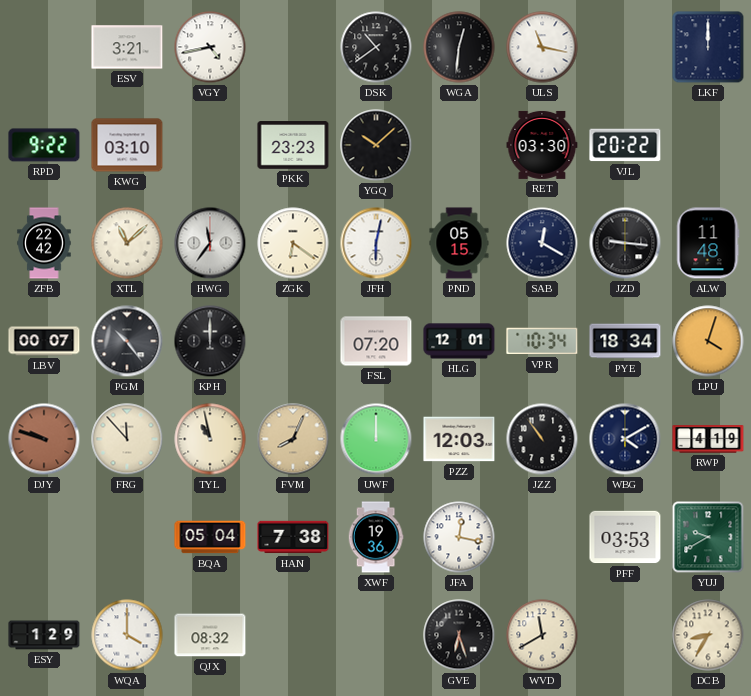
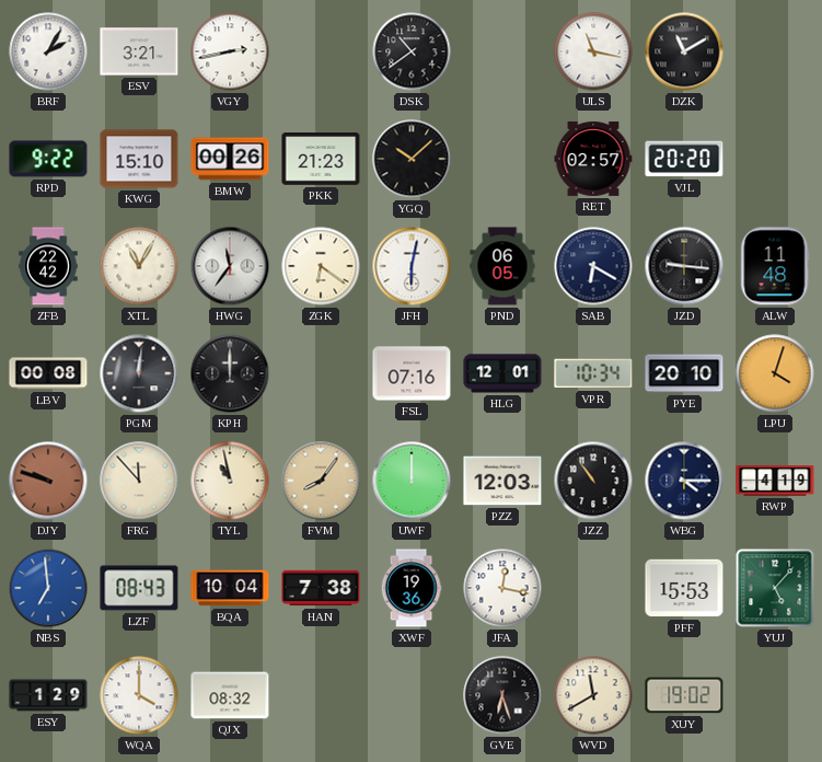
BRF: none -> 2:05 (48, 51)
VGY: 4:43 -> 2:43 (230, 51)
WGA: 12:31 -> none (459, 47)
DZK: none -> 11:10 (684, 51)
LKF: 12:00 -> none (708, 47)
KWG: 03:10 -> 15:10 (139, 159)
BMW: none -> 00:26 (230, 159)
PKK: 23:23 -> 21:23 (321, 159)
RET: 03:30 -> 02:57 (593, 159)
VJL: 20:22 -> 20:20 (684, 159)
XTL: 11:08 -> 11:05 (139, 266)
PND: 05:15 -> 06:05 (502, 266)
SAB: 12:20 -> 6:20 (593, 266)
LBV: 00:07 -> 00:08 (48, 373)
PGM: 10:24 -> 12:01 (139, 373)
FSL: 07:20 -> 07:16 (412, 373)
PYE: 18:34 -> 20:10 (684, 373)
FVM: 8:04 -> 8:06 (321, 481)
WBG: 4:10 -> 4:15 (684, 481)
NBS: none -> 6:59 (48, 588)
LZF: none -> 08:43 (139, 588)
BQA: 05:04 -> 10:04 (230, 588)
PFF: 03:53 -> 15:53 (684, 588)
YUJ: 9:40 -> 5:07 (775, 588)
XUY: none -> 19:02 (684, 695)
DCB: 8:35 -> none (708, 635)
